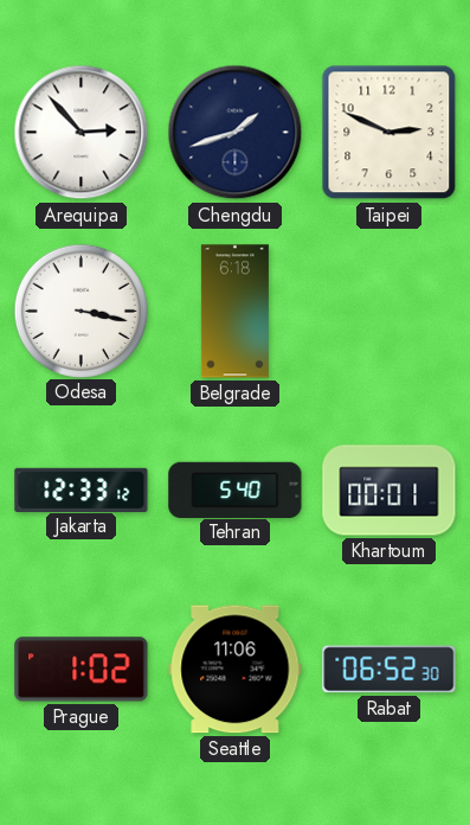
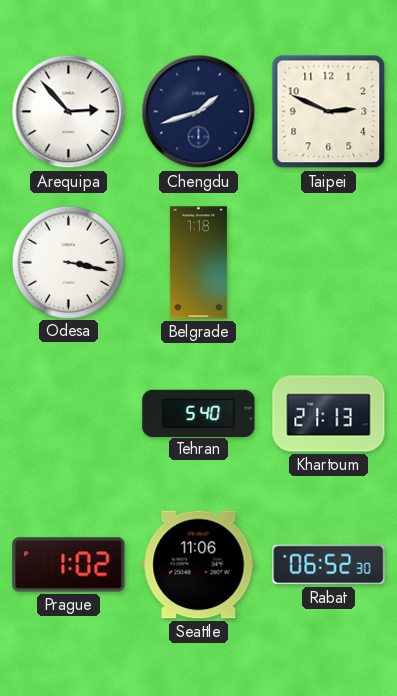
Belgrade: 6:18 -> 1:18 (198, 263)
Jakarta: 12:33 -> none (82, 490)
Khartoum: 00:01 -> 21:13 (329, 414)
